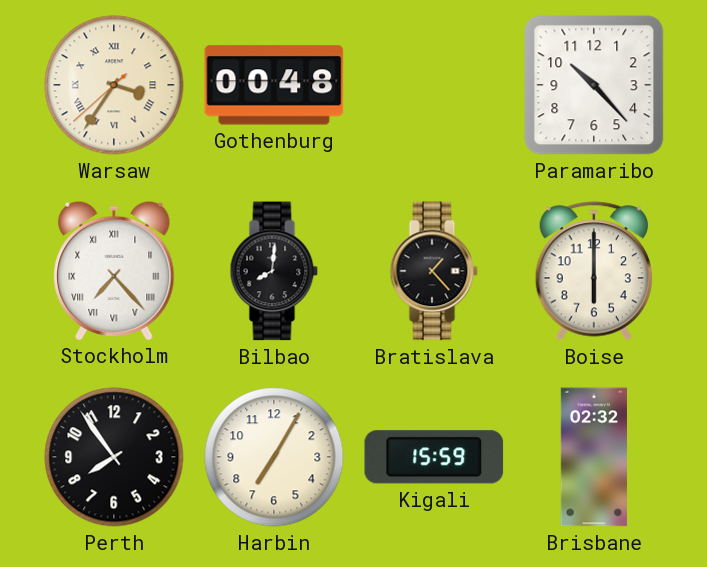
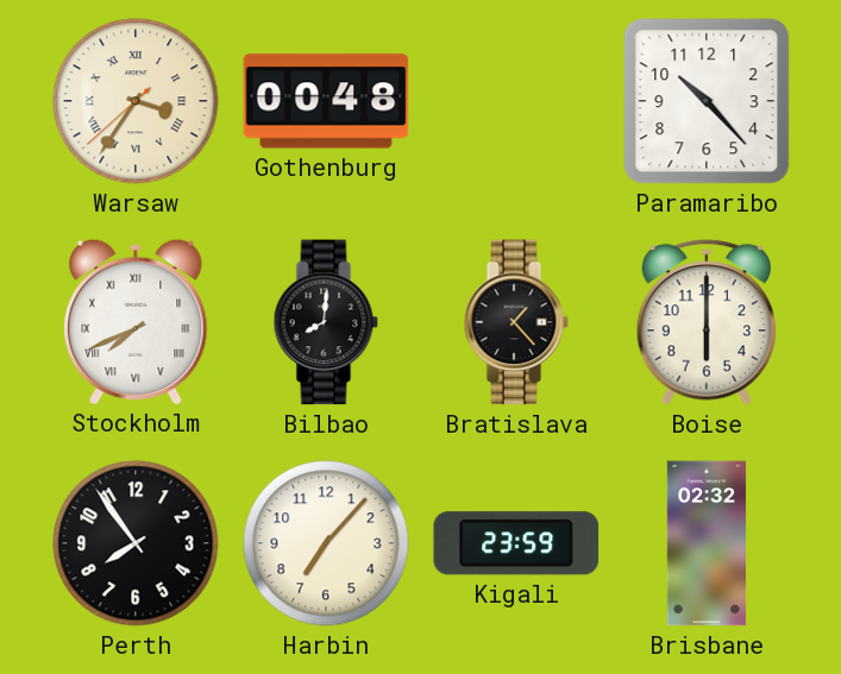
Stockholm: 7:23 -> 7:41 (136, 321)
Harbin: 7:05 -> 7:07 (326, 543)
Kigali: 15:59 -> 23:59 (516, 543)
